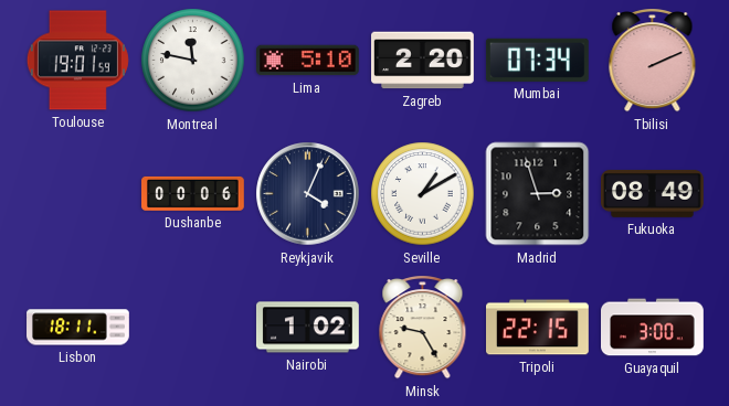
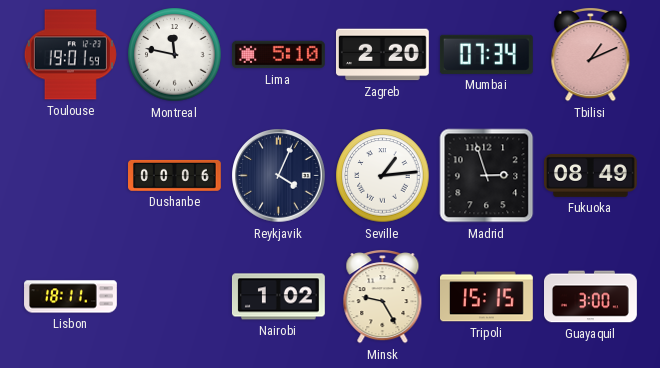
Tbilisi: 2:11 -> 1:11 (591, 55)
Seville: 1:10 -> 1:14 (383, 176)
Tripoli: 22:15 -> 15:15 (487, 297)
